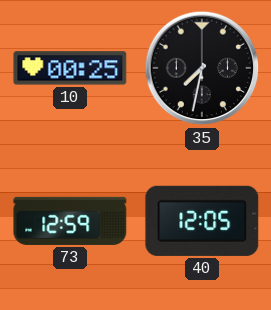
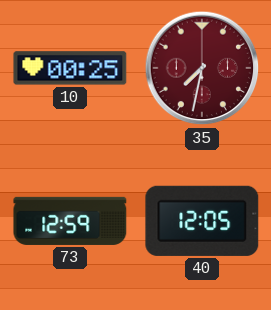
35 dial: black -> burgundy (202, 68)
